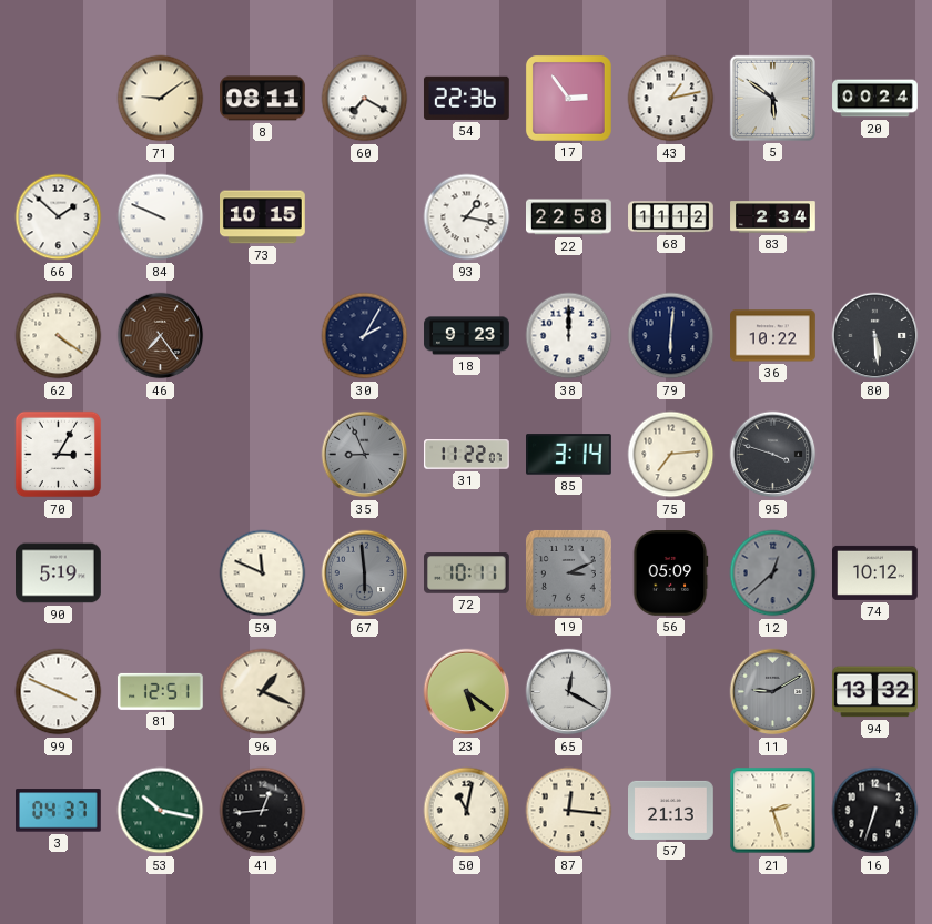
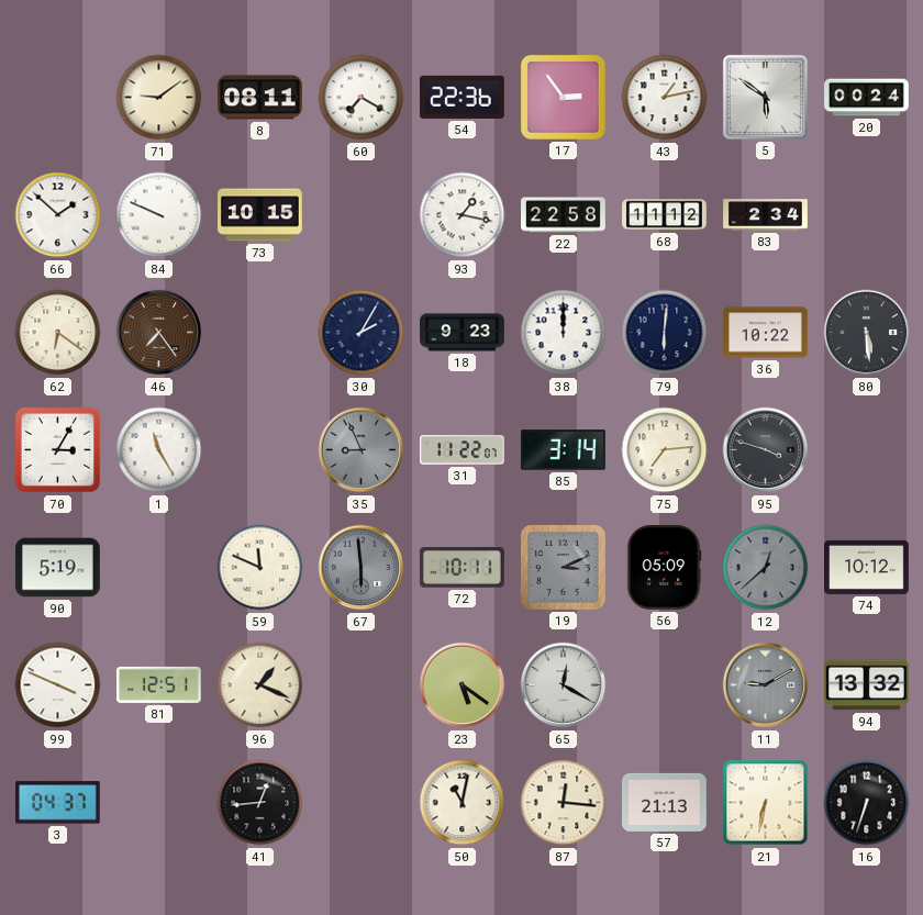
62: 4:21 -> 6:21 (58, 333)
1: none -> 11:25 (159, 450)
53: 10:17 -> none (161, 811)
21: 2:27 -> 6:32 (766, 803)
